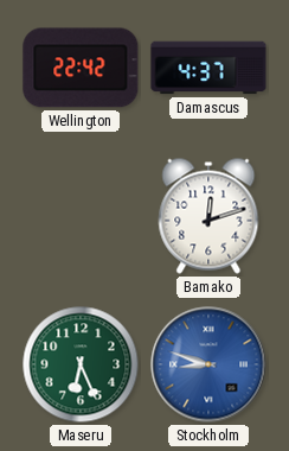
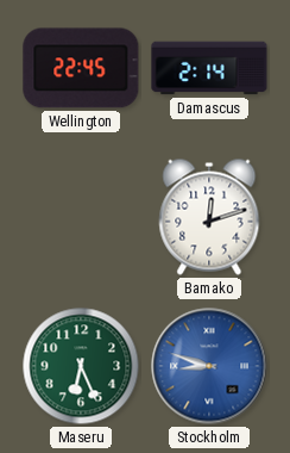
Wellington: 22:42 -> 22:45 (81, 68)
Damascus: 4:37 -> 2:14 (209, 68)
